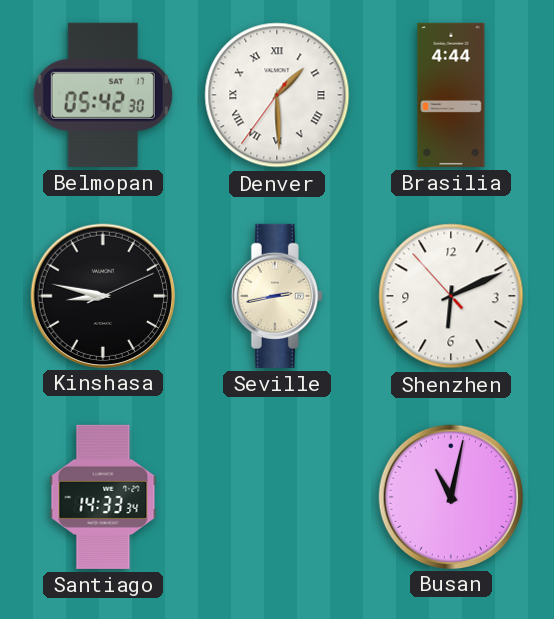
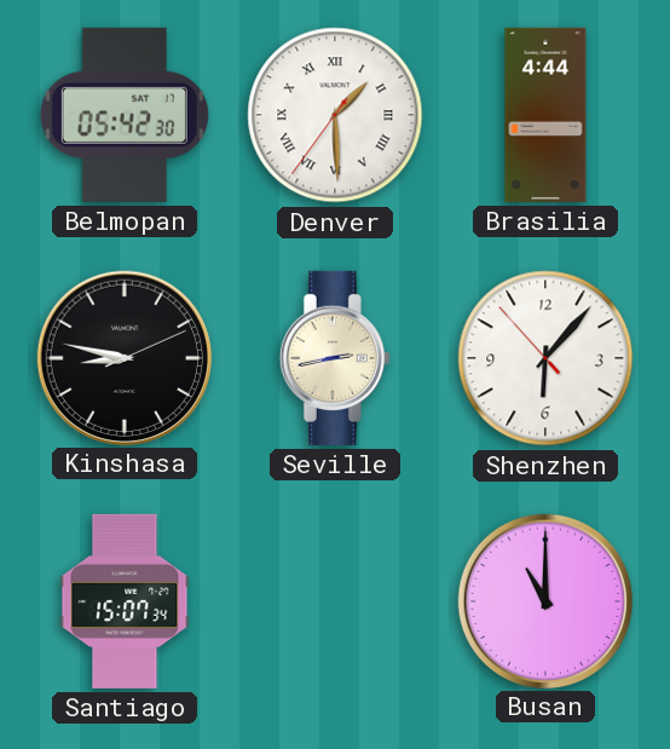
Shenzhen: 6:10 -> 6:06 (545, 358)
Santiago: 14:33 -> 15:07 (125, 601)
Busan: 11:02 -> 11:00 (544, 600)
